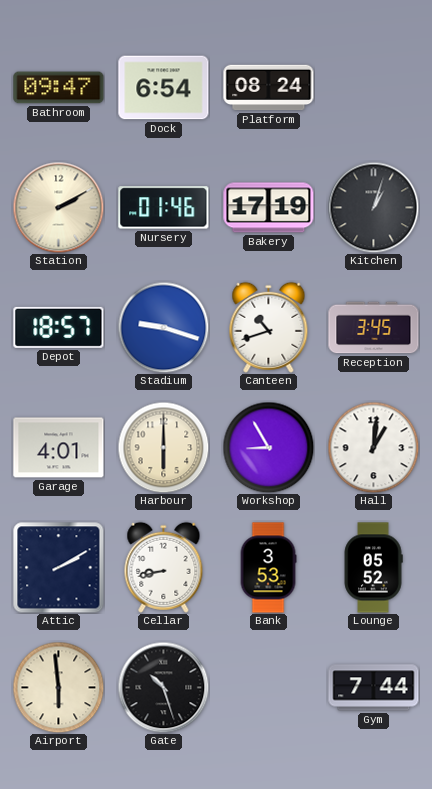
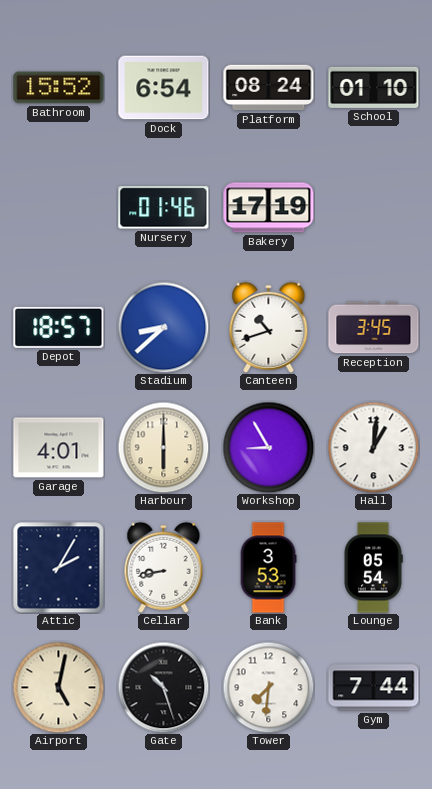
Bathroom: 09:47 -> 15:52 (59, 88)
School: none -> 01:10 (374, 87)
Station: 2:10 -> none (58, 207)
Kitchen: 1:03 -> none (373, 207)
Stadium: 9:18 -> 8:38 (163, 327)
Attic: 2:10 -> 2:05 (59, 568)
Lounge: 05:52 -> 05:54 (373, 568)
Airport: 5:59 -> 5:02 (58, 687)
Tower: none -> 7:31 (268, 687)
